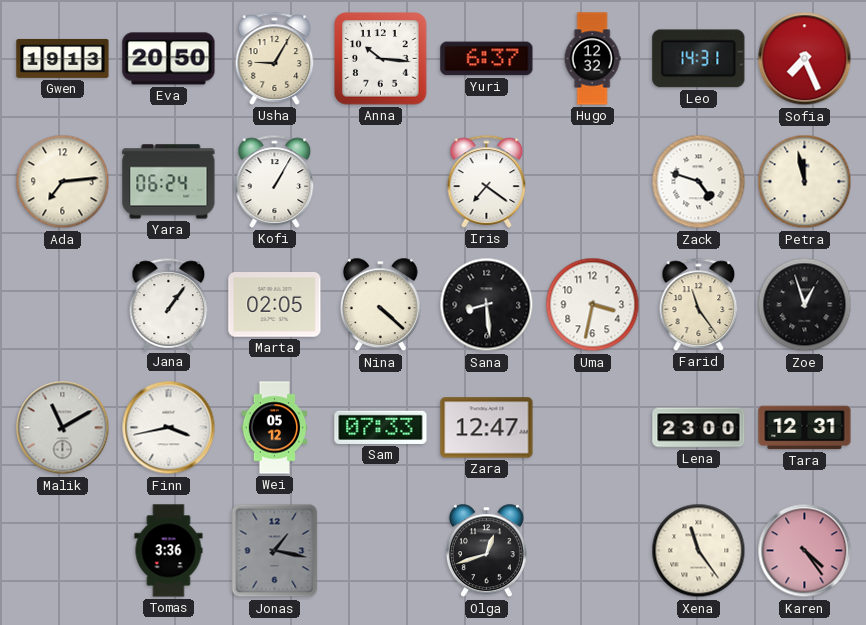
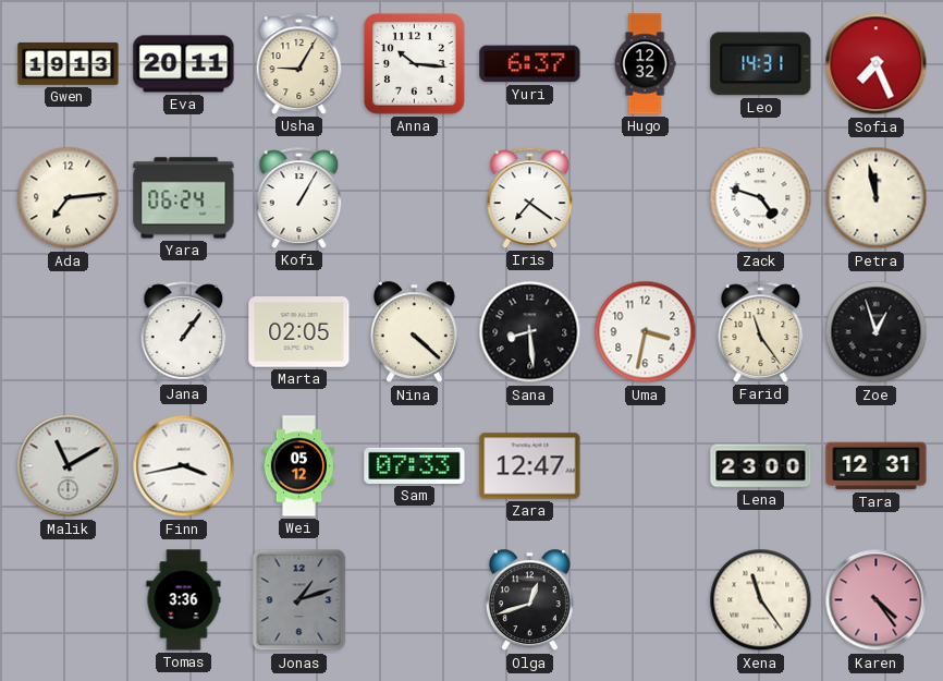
Eva: 20:50 -> 20:11 (184, 64)
Jonas: 1:17 -> 1:12 (299, 600)
